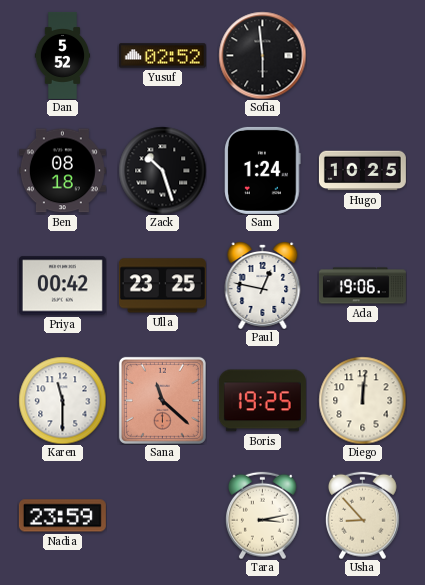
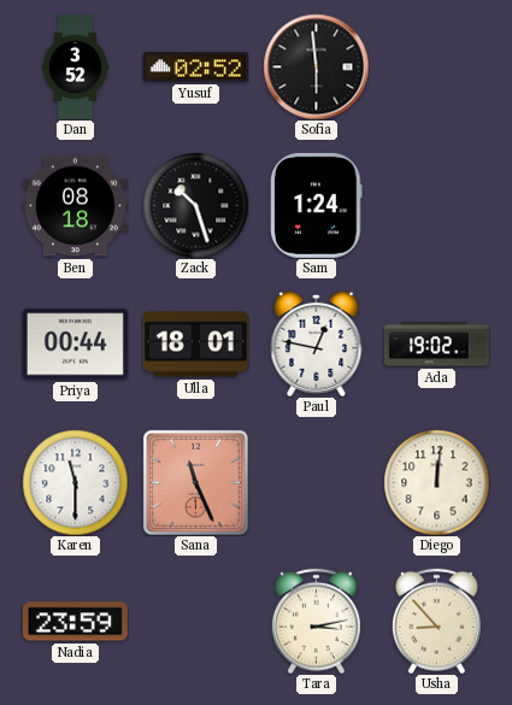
Dan: 5:52 -> 3:52 (76, 66)
Hugo: 10:25 -> none (362, 171)
Priya: 00:42 -> 00:44 (75, 345)
Ulla: 23:25 -> 18:01 (195, 345)
Ada: 19:06 -> 19:02 (436, 345)
Sana: 11:22 -> 11:26 (195, 482)
Boris: 19:25 -> none (262, 401)
